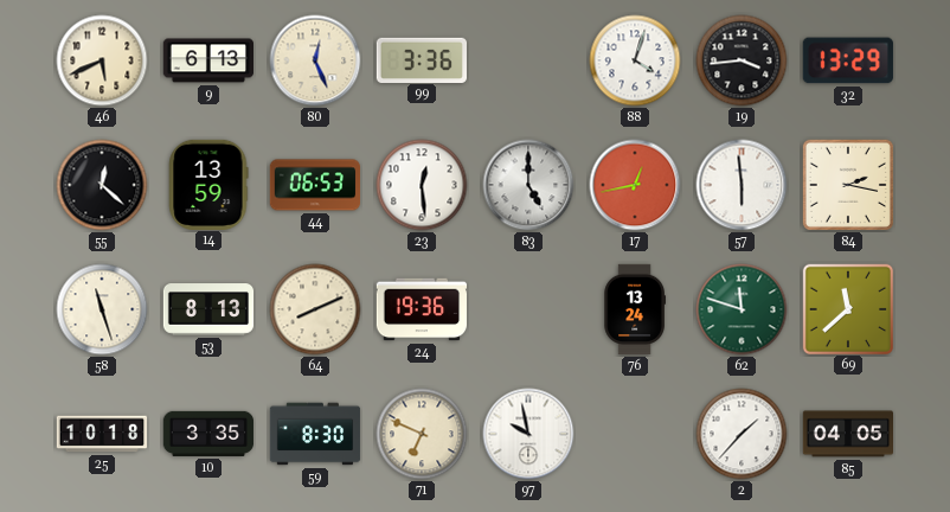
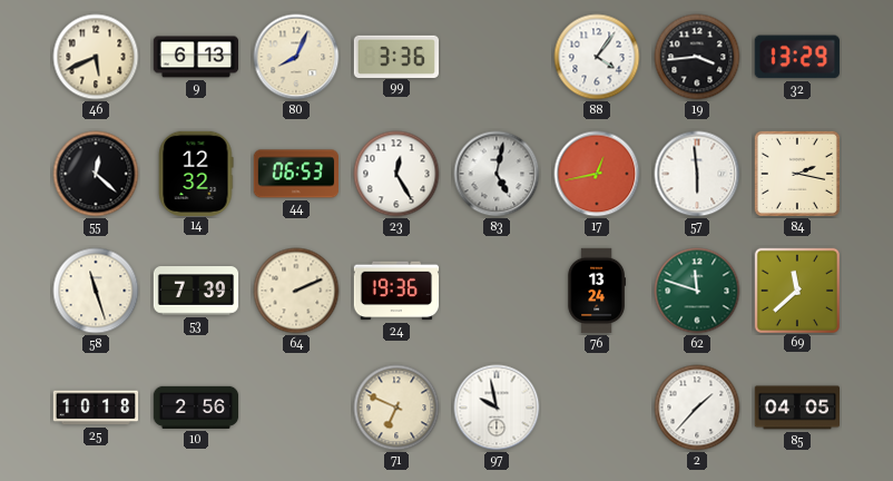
80: 12:26 -> 8:04 (296, 57)
88: 4:03 -> 4:06 (597, 57)
14: 13:59 -> 12:32 (196, 173)
23: 12:29 -> 12:25 (396, 174)
83: 5:00 -> 5:02 (497, 174)
53: 8:13 -> 7:39 (196, 291)
64: 8:11 -> 2:11 (296, 291)
10: 3:35 -> 2:56 (196, 408)
59: 8:30 -> none (315, 434)
